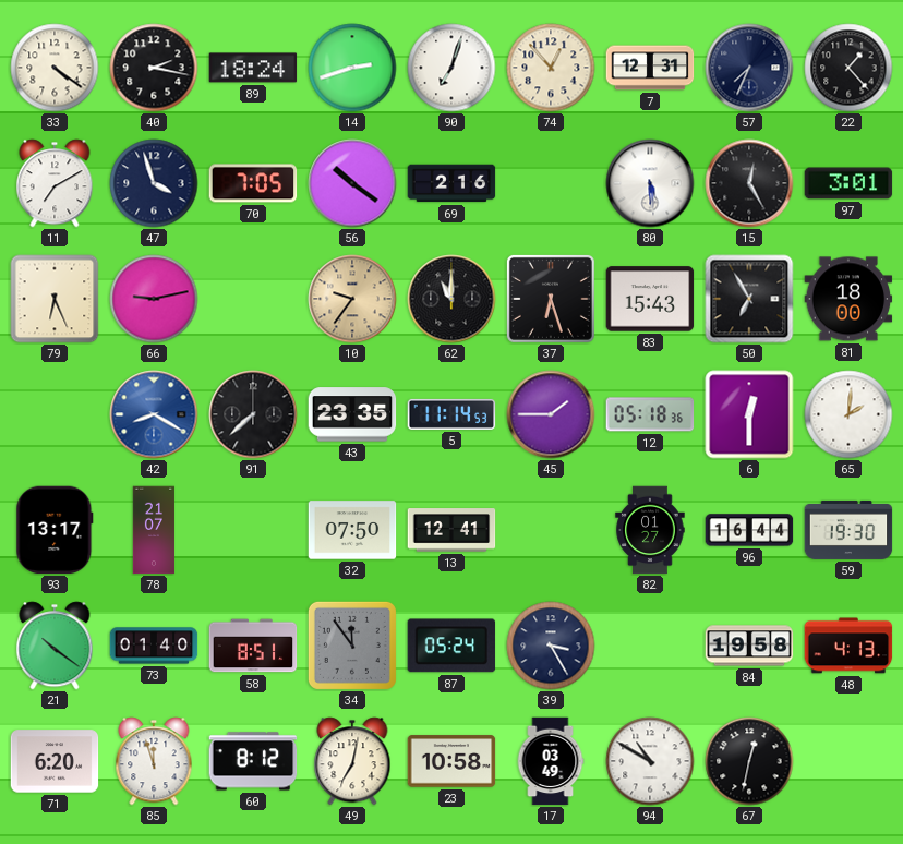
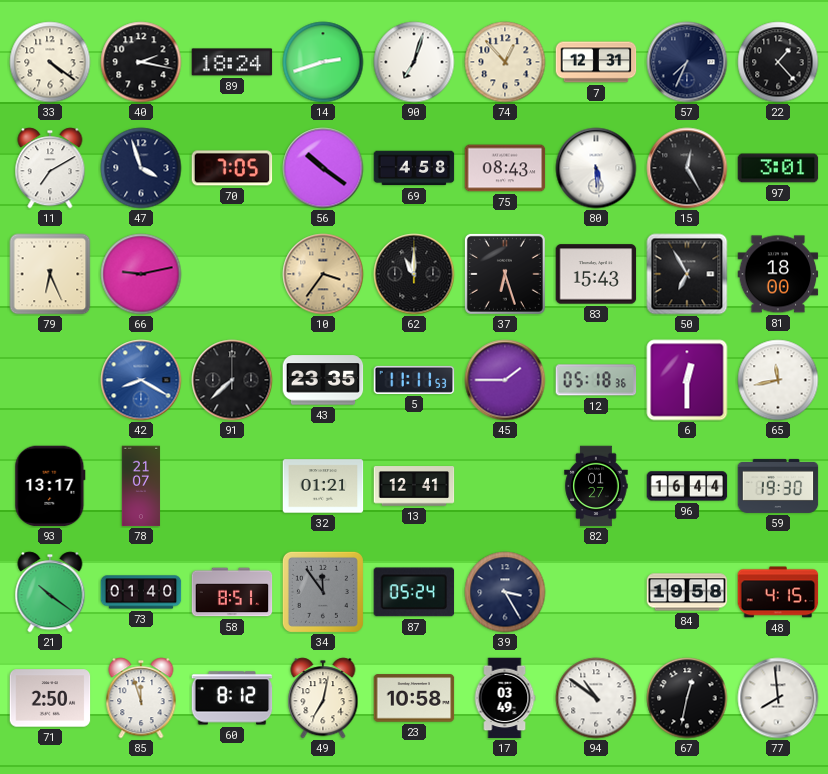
69: 2:16 -> 4:58 (414, 168)
75: none -> 08:43 (505, 168)
10: 9:36 -> 3:36 (323, 274)
5: 11:14 -> 11:11 (414, 380)
65: 2:01 -> 11:43 (778, 380)
32: 07:50 -> 01:21 (323, 486)
48: 4:13 -> 4:15 (778, 592)
71: 6:20 -> 2:50 (50, 698)
94: 10:50 -> 10:51 (596, 698)
77: none -> 7:59 (778, 698)
